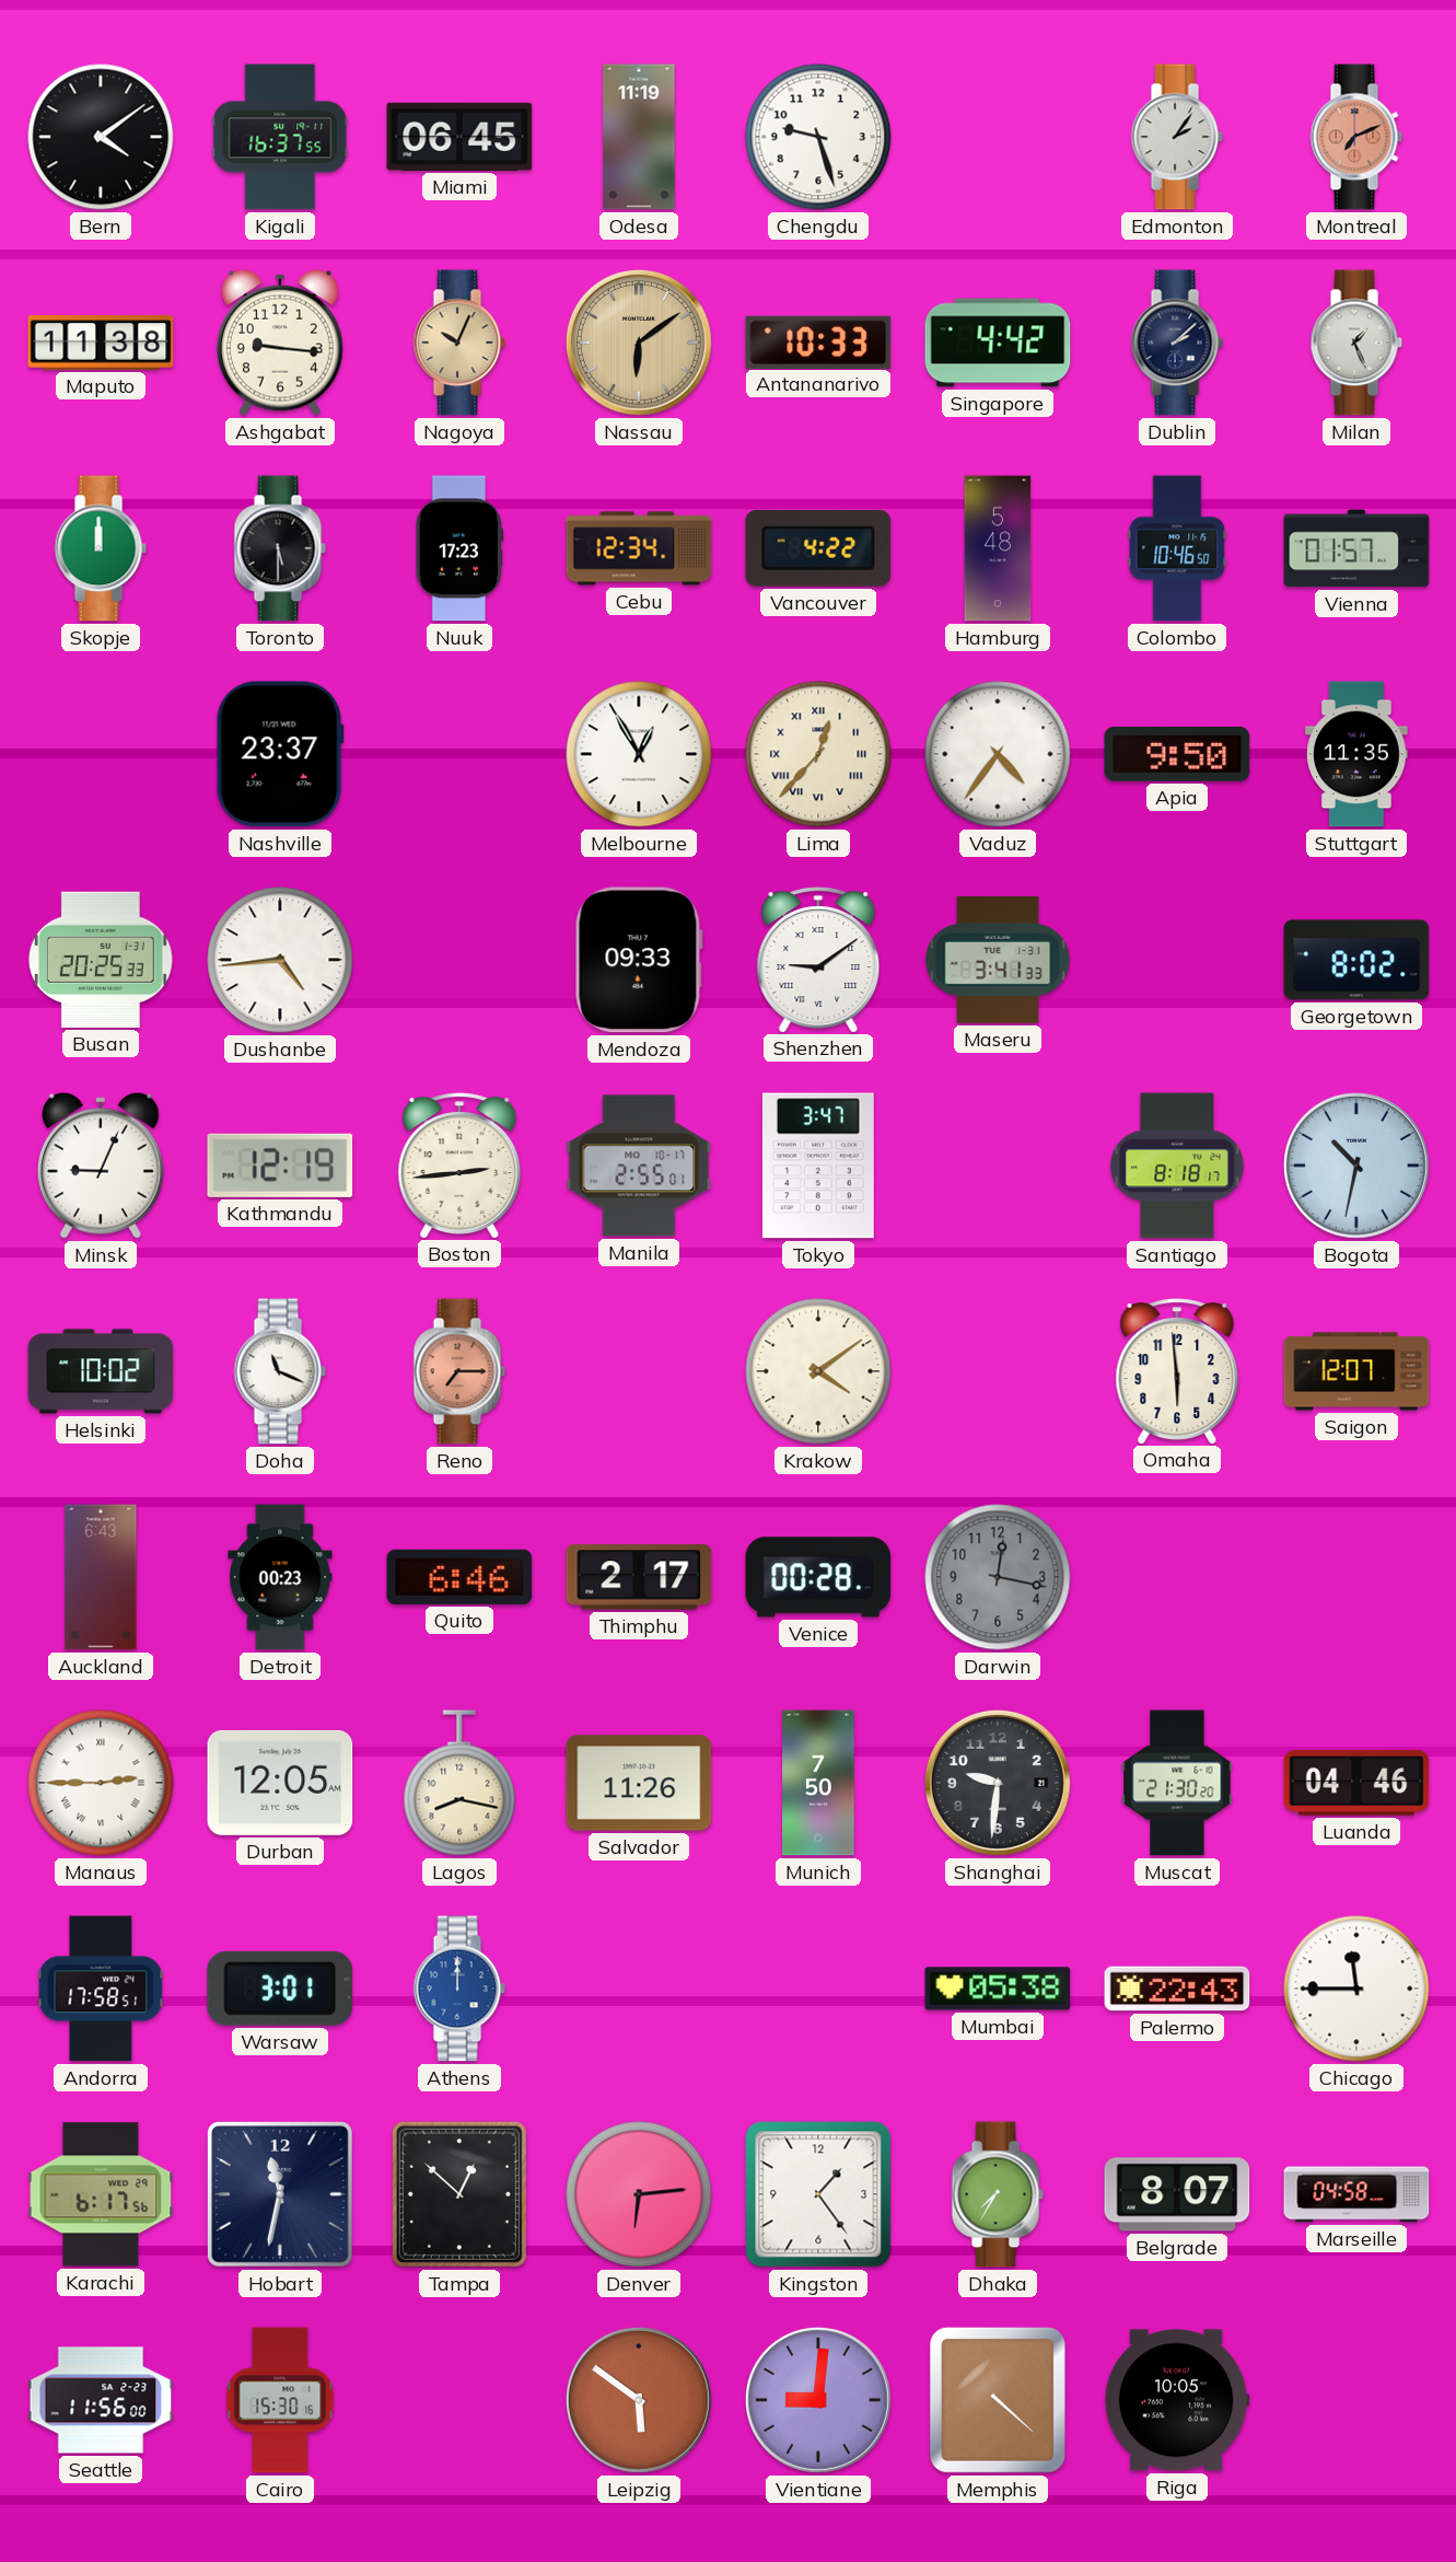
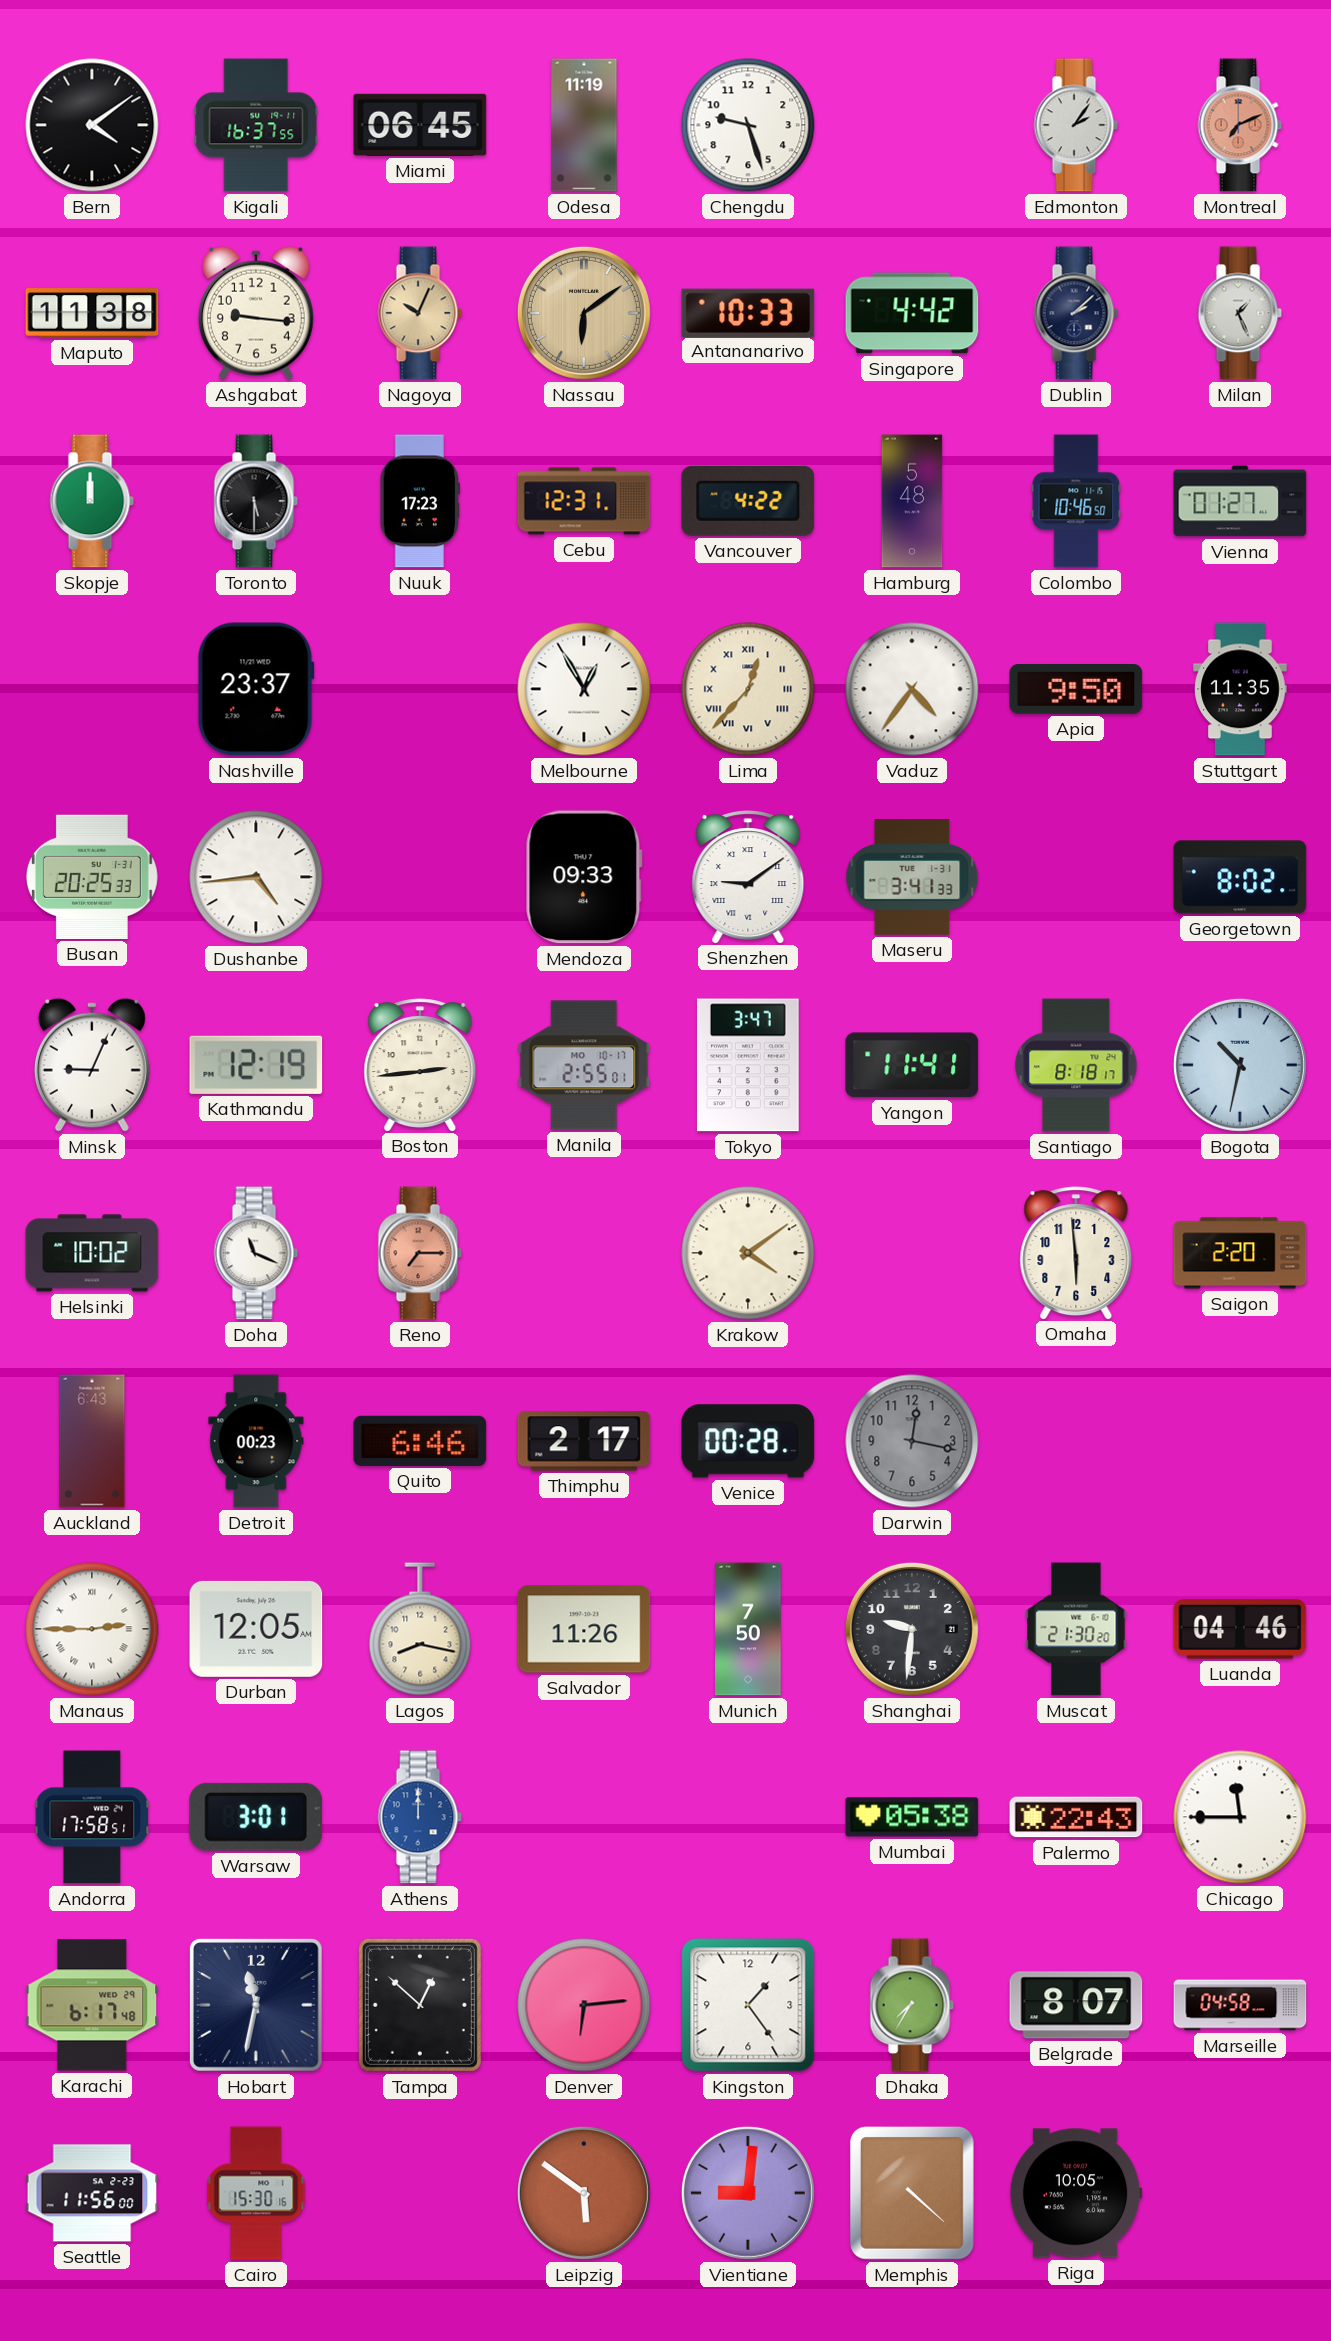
Cebu: 12:34 -> 12:31 (584, 501)
Vienna: 01:57 -> 01:27 (1240, 501)
Yangon: none -> 11:41 (912, 1065)
Saigon: 12:07 -> 2:20 (1240, 1253)
Karachi: 6:17:56 -> 6:17:48 (92, 2005)
